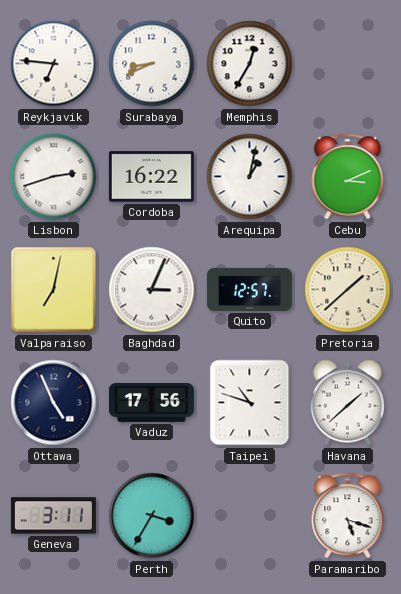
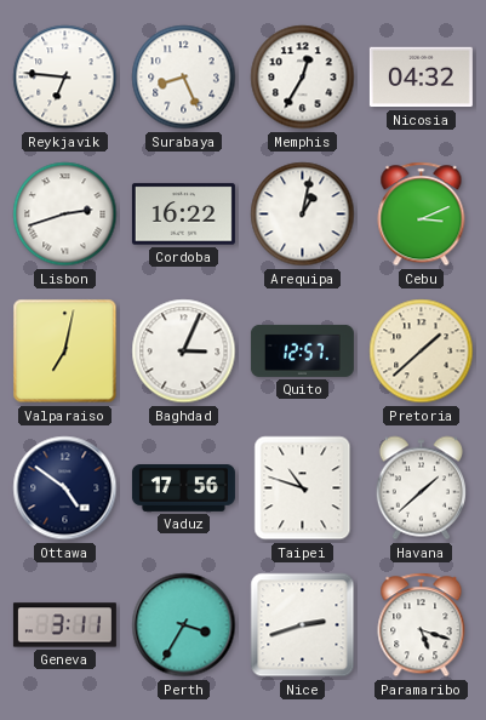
Surabaya: 8:41 -> 8:26 (184, 78)
Nicosia: none -> 04:32 (421, 78)
Ottawa: 4:56 -> 4:51 (65, 488)
Nice: none -> 2:42 (303, 625)
